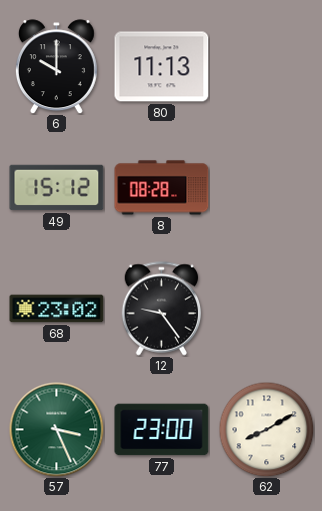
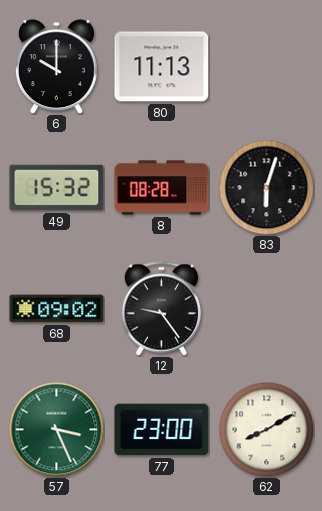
49: 15:12 -> 15:32 (57, 188)
83: none -> 6:03 (266, 187)
68: 23:02 -> 09:02 (57, 309)
